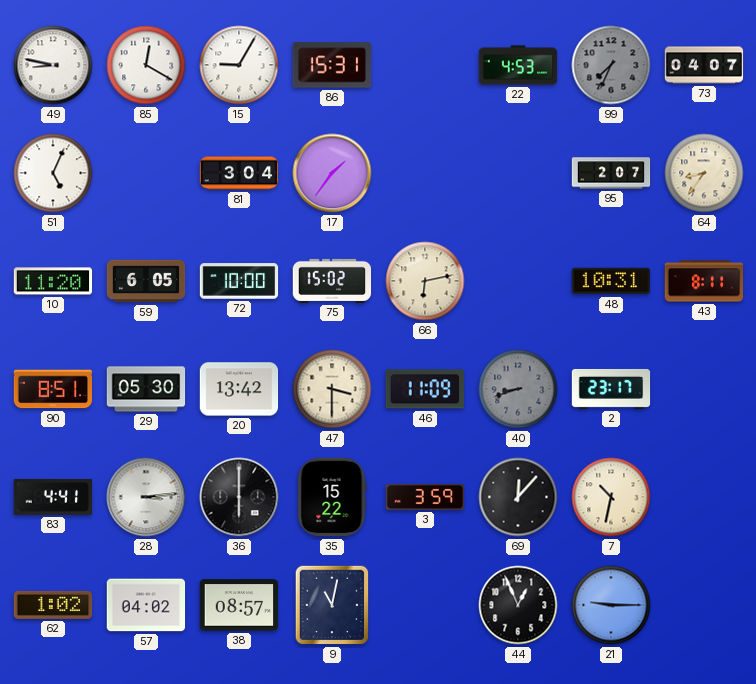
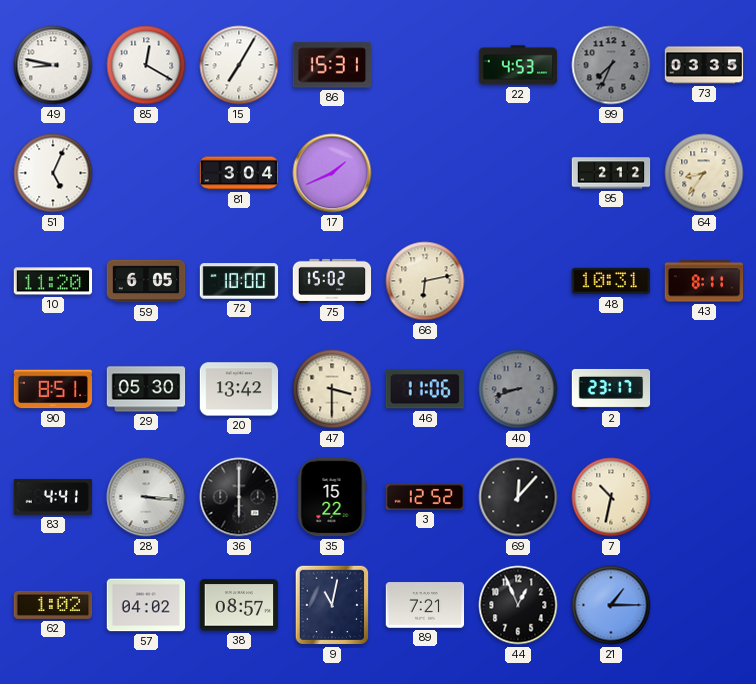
15: 9:05 -> 7:05 (239, 65)
73: 04:07 -> 03:35 (704, 65)
17: 1:36 -> 1:41 (332, 173)
95: 2:07 -> 2:12 (611, 173)
46: 11:09 -> 11:06 (425, 389)
28: 3:14 -> 3:16 (146, 497)
3: 3:59 -> 12:52 (425, 497)
89: none -> 7:21 (425, 605)
21: 9:15 -> 1:15 (611, 605)
